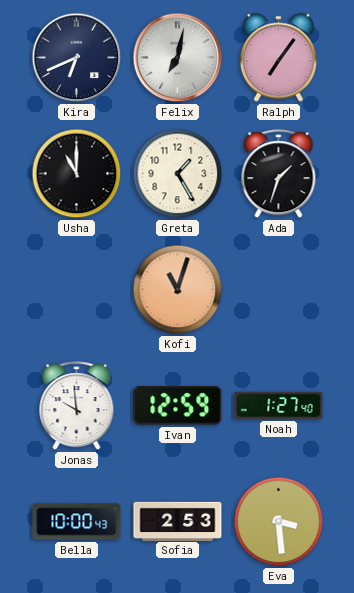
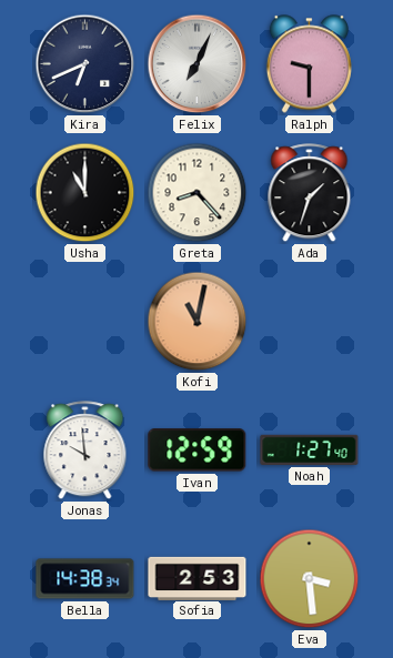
Felix: 7:02 -> 7:04 (198, 64)
Ralph: 7:06 -> 9:30 (309, 64)
Greta: 1:25 -> 8:23 (198, 193)
Kofi: 11:03 -> 11:02 (198, 322)
Bella: 10:00 -> 14:38 (85, 579)
